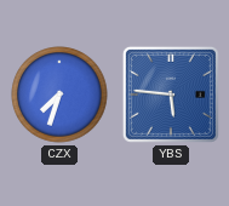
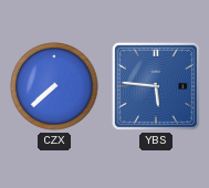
CZX: 7:33 -> 7:38 (54, 86)
